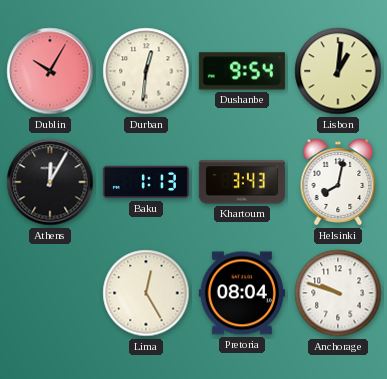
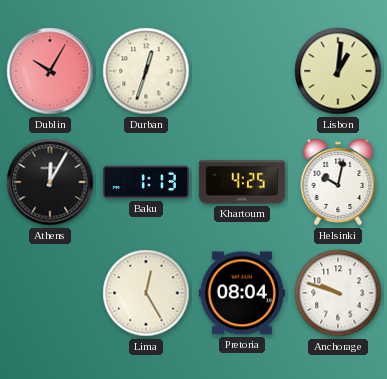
Durban: 12:31 -> 12:33 (146, 71)
Dushanbe: 9:54 -> none (242, 71)
Khartoum: 3:43 -> 4:25 (242, 182)
Helsinki: 8:02 -> 10:02 (338, 182)
